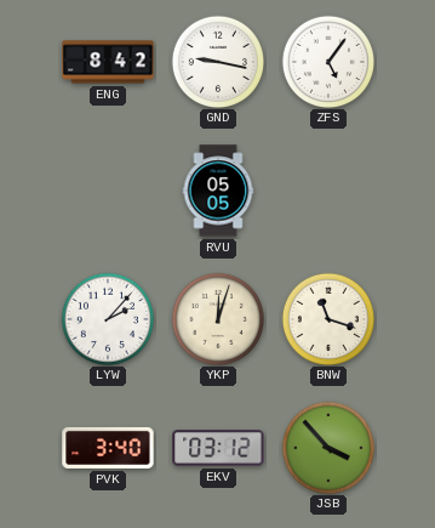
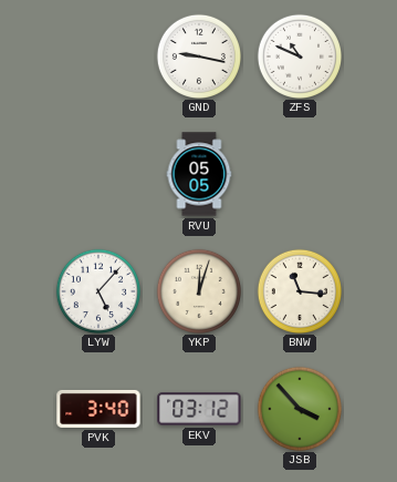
ENG: 8:42 -> none (108, 62)
ZFS: 5:06 -> 10:49 (299, 55)
LYW: 2:07 -> 5:07 (97, 290)
BNW: 11:18 -> 11:16 (299, 290)
